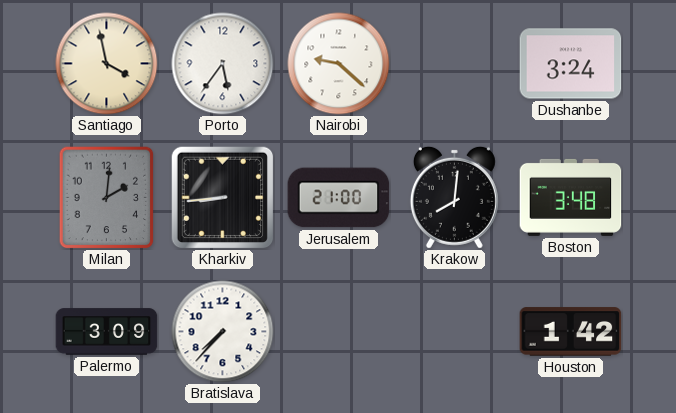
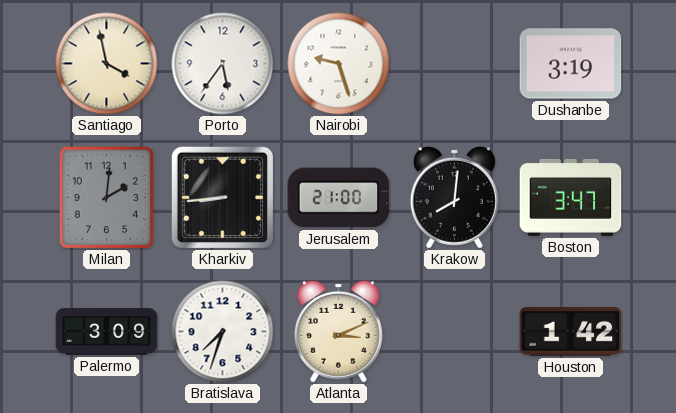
Nairobi: 9:22 -> 9:27 (339, 64)
Dushanbe: 3:24 -> 3:19 (571, 64)
Boston: 3:48 -> 3:47 (571, 197)
Bratislava: 7:37 -> 7:33 (223, 332)
Atlanta: none -> 3:11 (338, 331)
